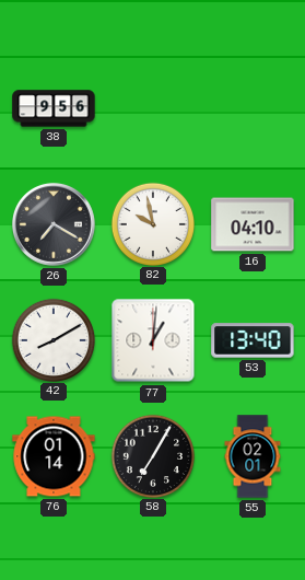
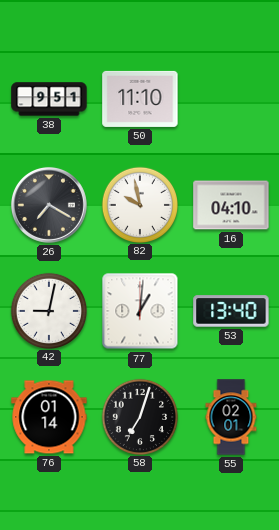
38: 9:56 -> 9:51 (49, 99)
50: none -> 11:10 (140, 99)
42: 8:10 -> 9:02 (48, 310)
58: 7:05 -> 7:03 (139, 416)
